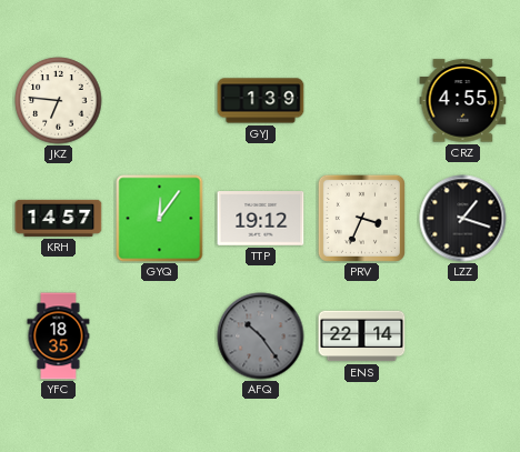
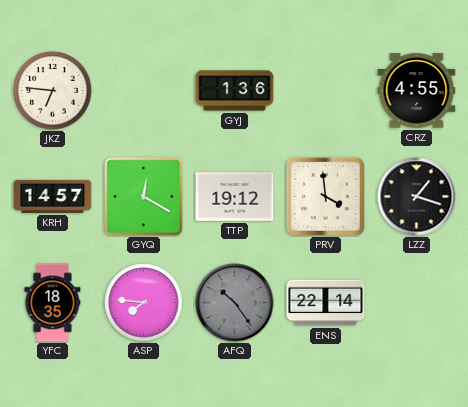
GYJ: 1:39 -> 1:36 (235, 91)
GYQ: 12:06 -> 12:20 (144, 197)
PRV: 3:34 -> 3:59 (325, 196)
ASP: none -> 7:46 (144, 303)
